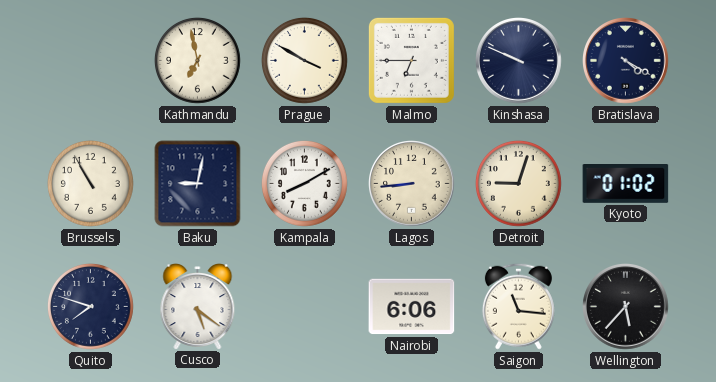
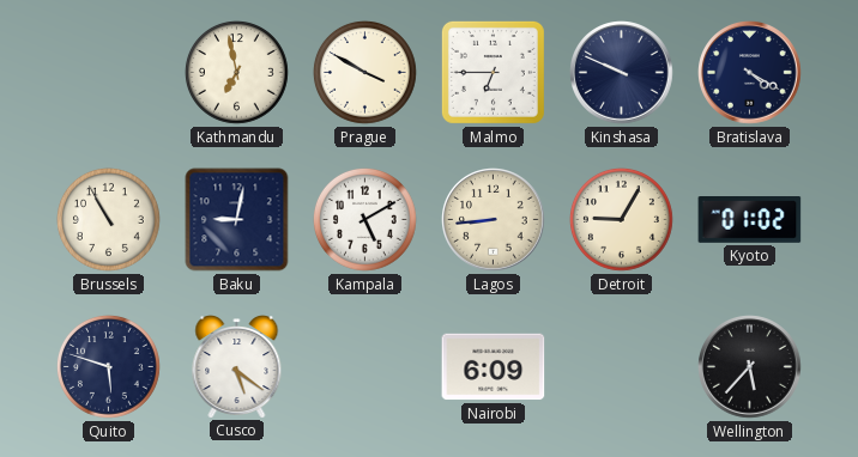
Kampala: 8:10 -> 5:10 (364, 219)
Detroit: 9:03 -> 9:05 (621, 219)
Quito: 7:48 -> 5:48 (108, 366)
Nairobi: 6:06 -> 6:09 (494, 367)
Saigon: 11:16 -> none (518, 306)
